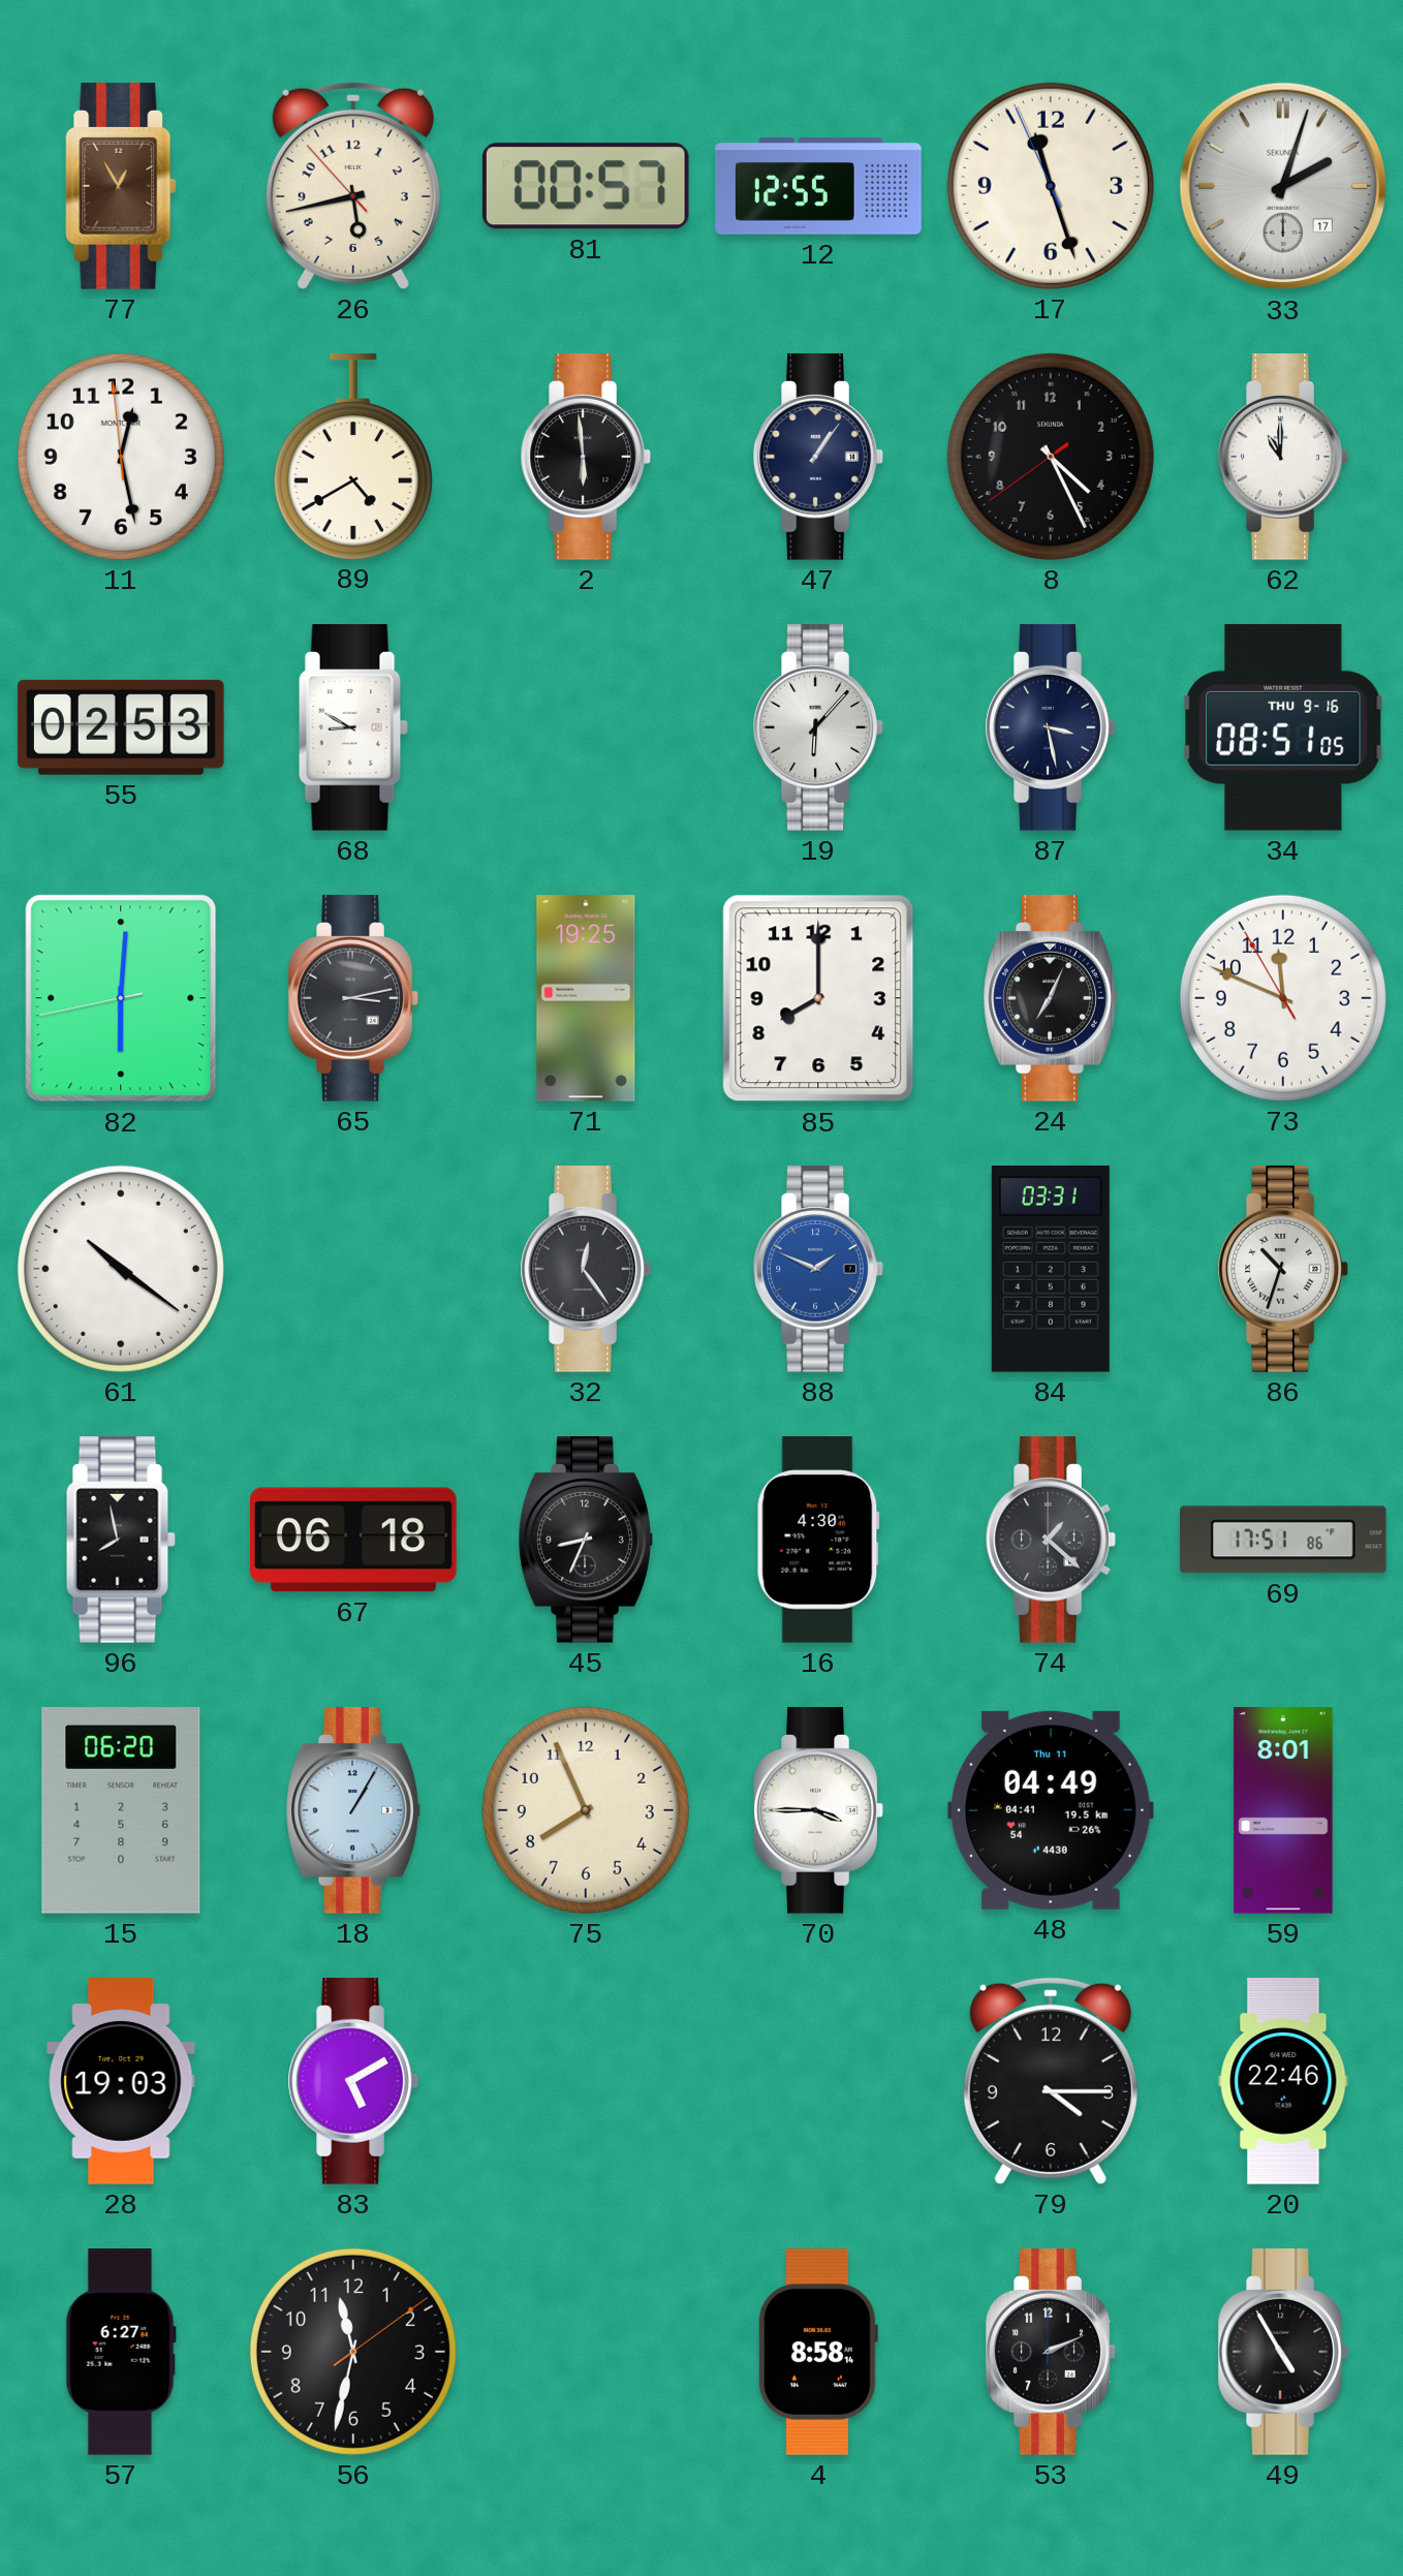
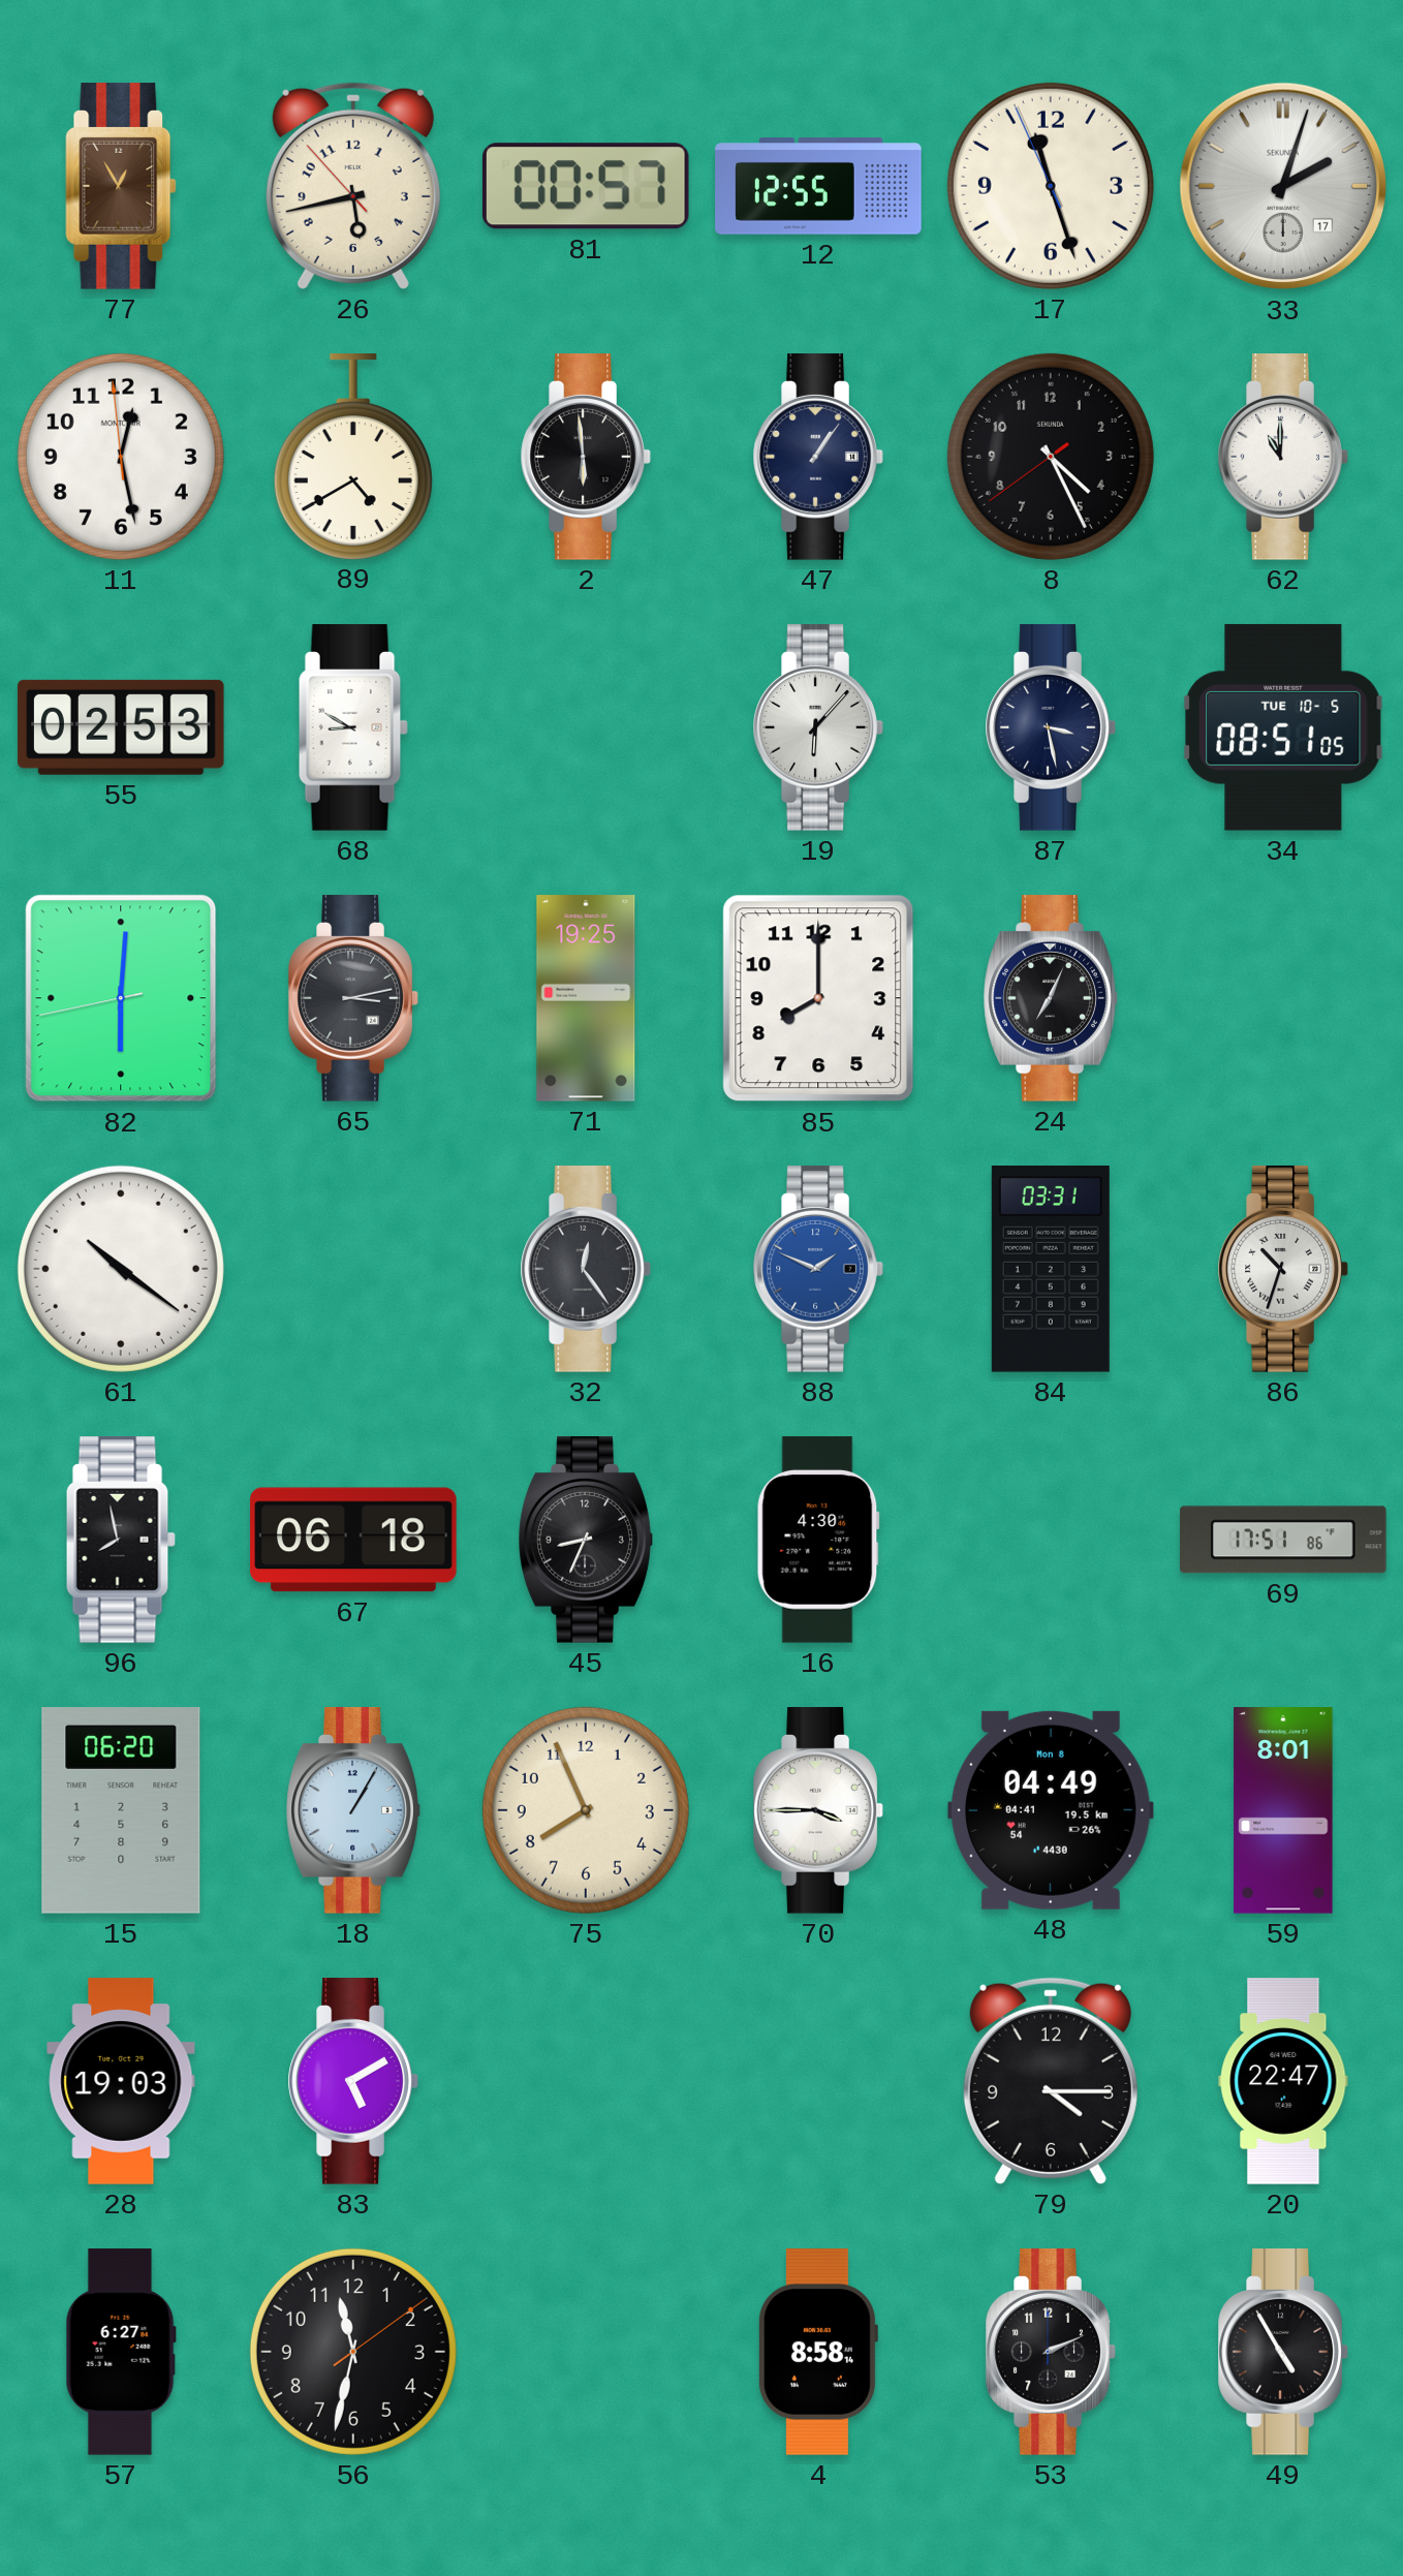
34 date: THU 9-16 -> TUE 10-5 (1283, 727)
73: 11:48 -> none (1283, 998)
74: 1:22 -> none (1051, 1540)
48 date: Thu 11 -> Mon 8 (1051, 1810)
20: 22:46 -> 22:47 (1283, 2081)
